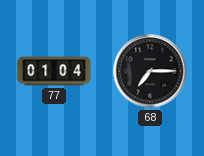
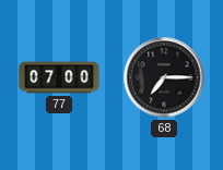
77: 01:04 -> 07:00 (59, 77)
